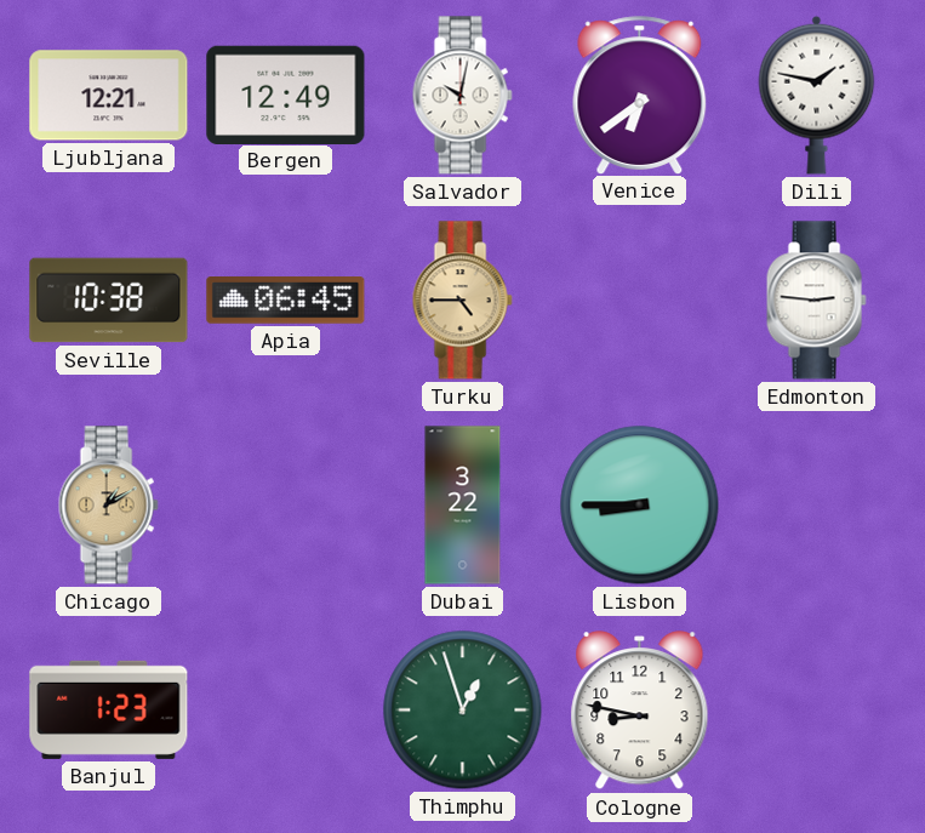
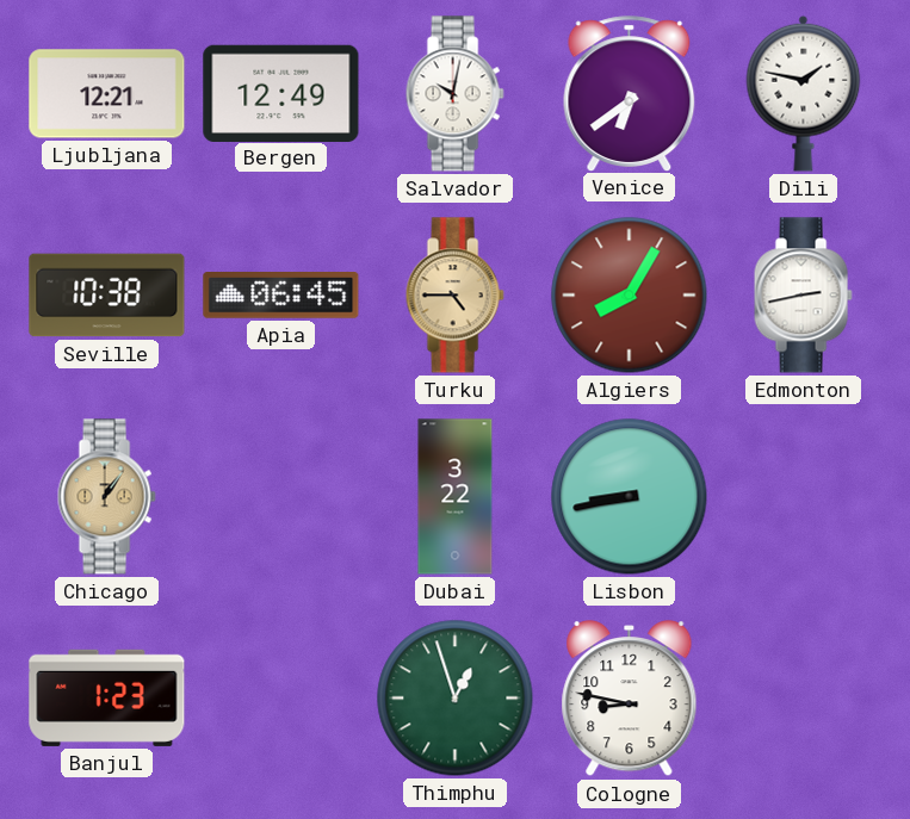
Algiers: none -> 8:05 (630, 296)
Edmonton: 2:46 -> 2:43 (803, 296)
Chicago: 1:10 -> 1:06 (106, 497)
Lisbon: 8:45 -> 8:43 (630, 497)
